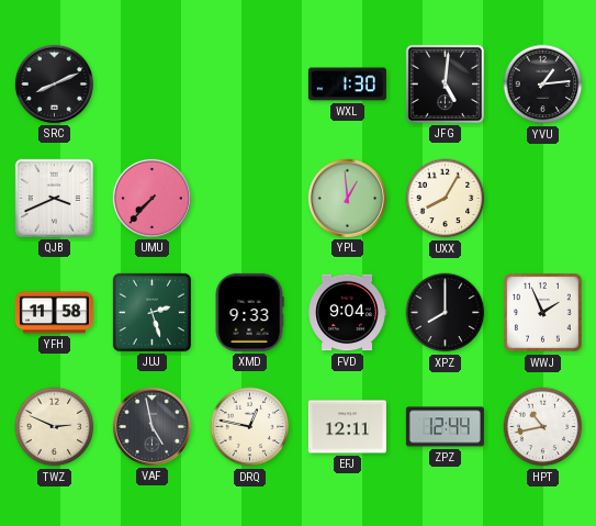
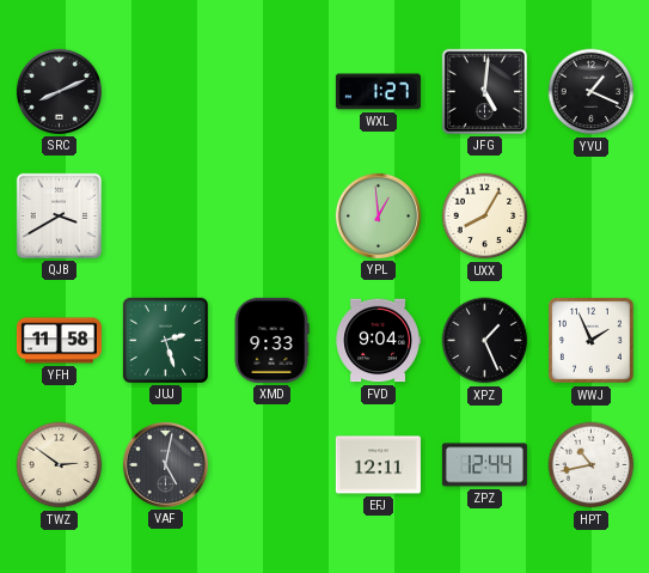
WXL: 1:30 -> 1:27 (378, 92)
YVU: 1:14 -> 1:19 (592, 92)
QJB: 3:41 -> 3:40 (59, 215)
UMU: 7:37 -> none (151, 198)
XPZ: 8:00 -> 1:26 (485, 341)
TWZ: 2:49 -> 2:51 (60, 465)
VAF: 4:58 -> 5:02 (165, 464)
DRQ: 12:47 -> none (250, 427)
